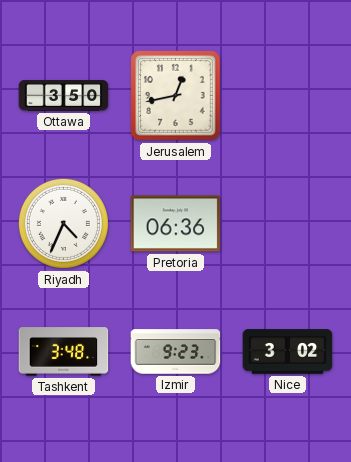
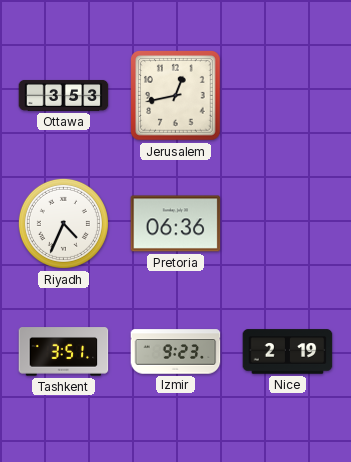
Ottawa: 3:50 -> 3:53 (64, 95)
Tashkent: 3:48 -> 3:51 (64, 352)
Nice: 3:02 -> 2:19 (288, 352)
